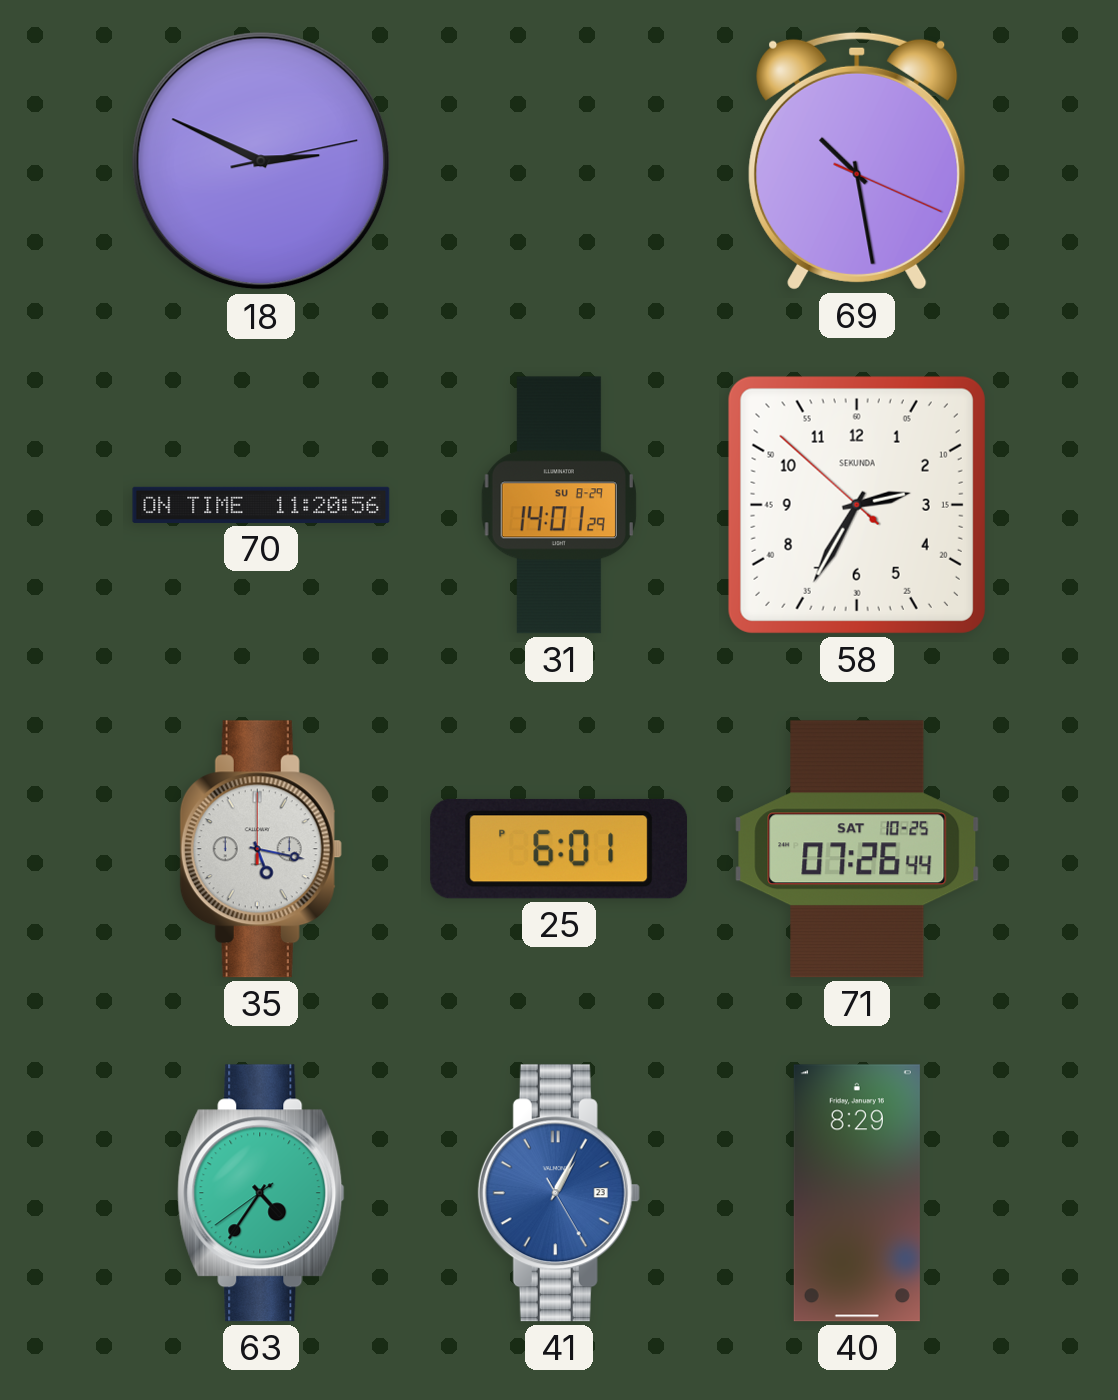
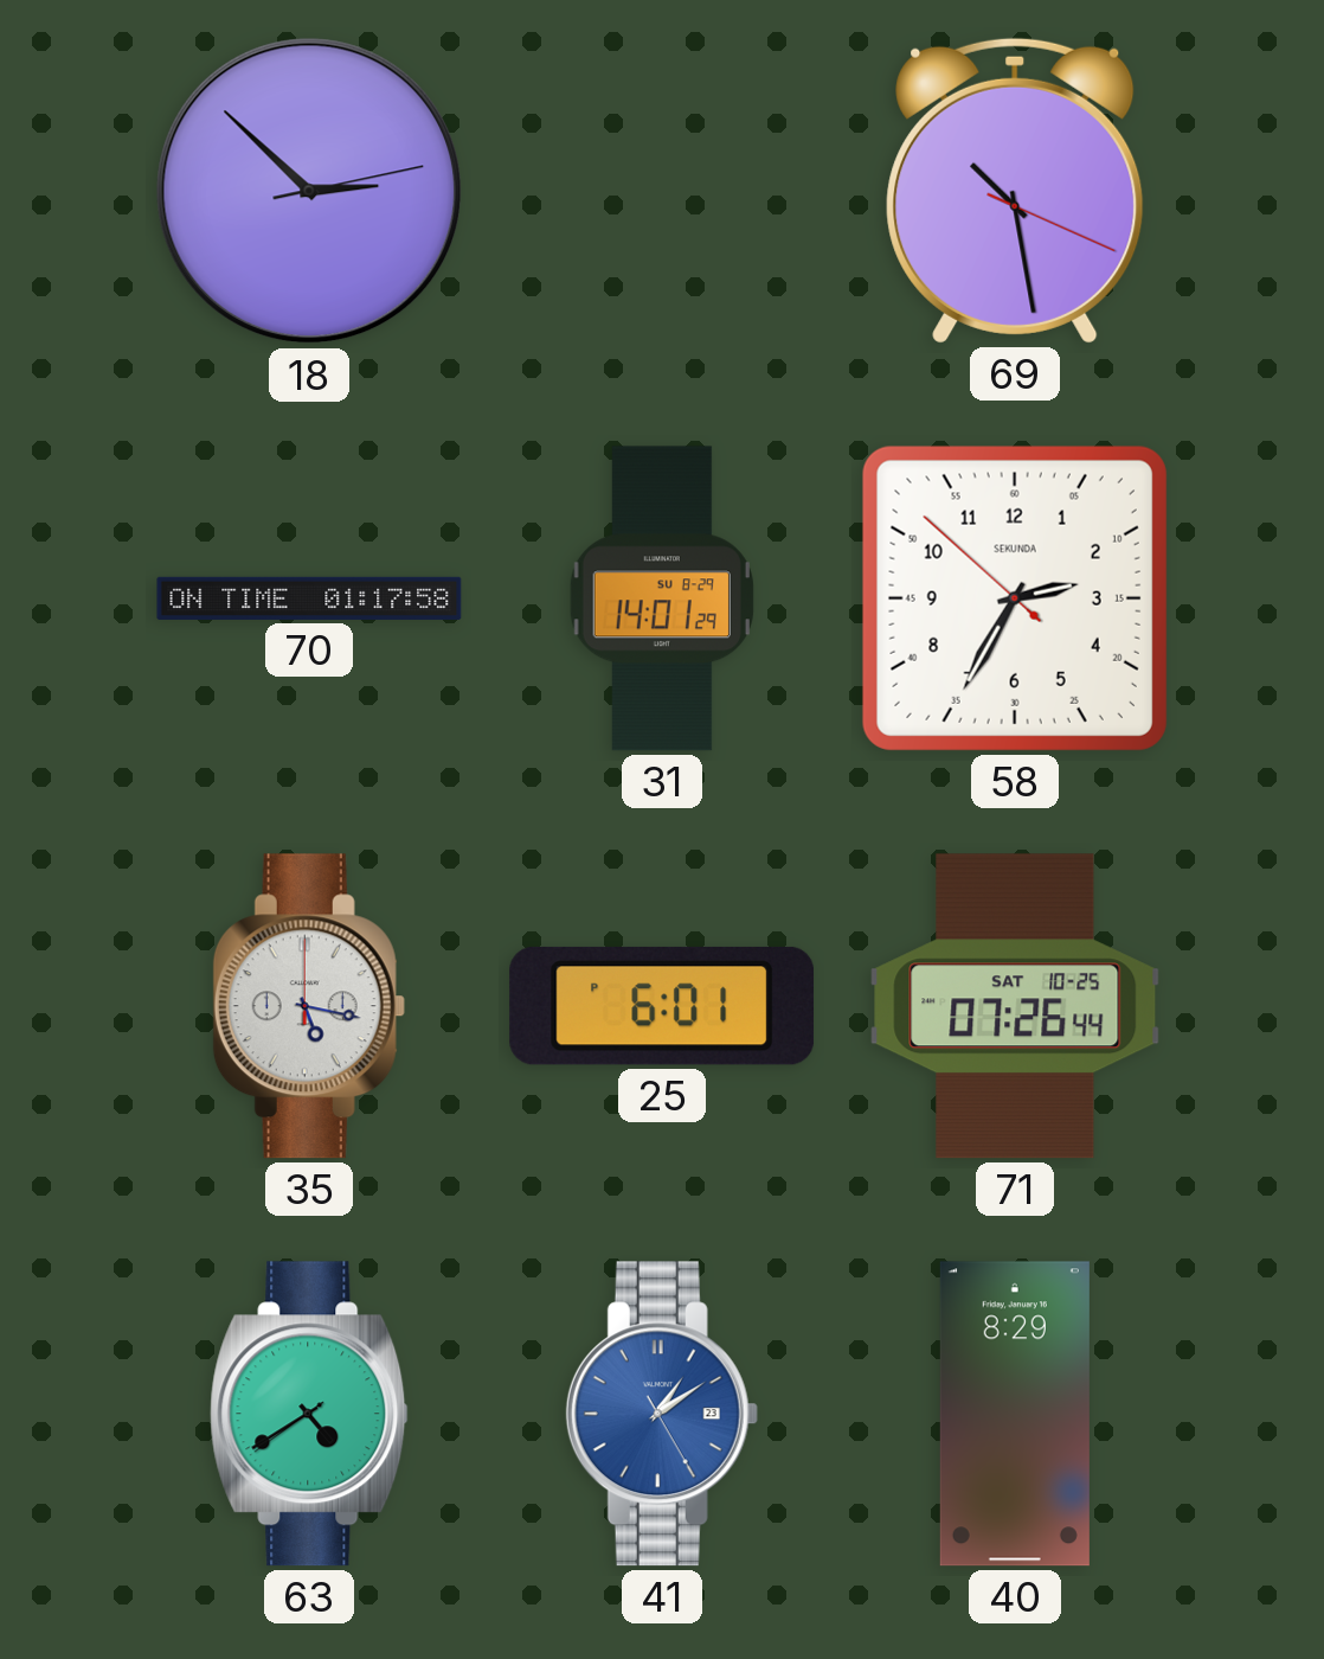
18: 2:49 -> 2:52 (309, 191)
70: 11:20 -> 01:17 (309, 598)
63: 4:35 -> 4:39 (309, 1414)
41: 1:04 -> 1:09 (662, 1414)
